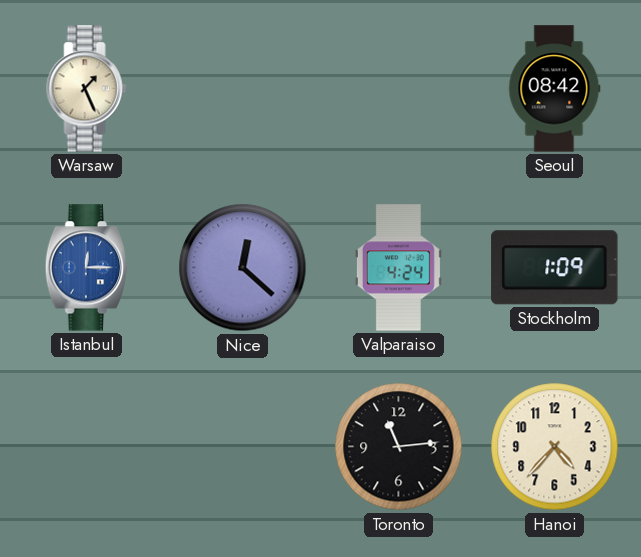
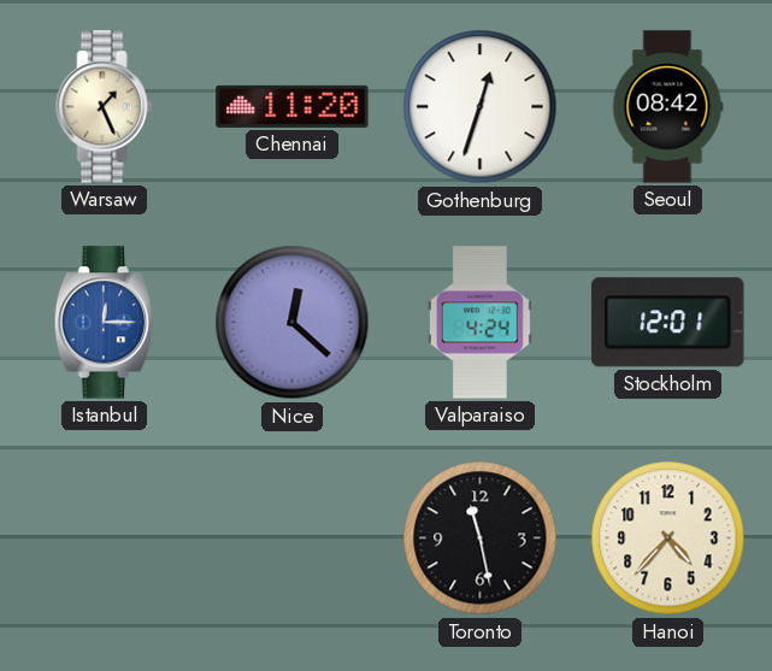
Chennai: none -> 11:20 (293, 106)
Gothenburg: none -> 12:33 (481, 107)
Stockholm: 1:09 -> 12:01 (668, 323)
Toronto: 11:14 -> 11:28 (481, 538)
